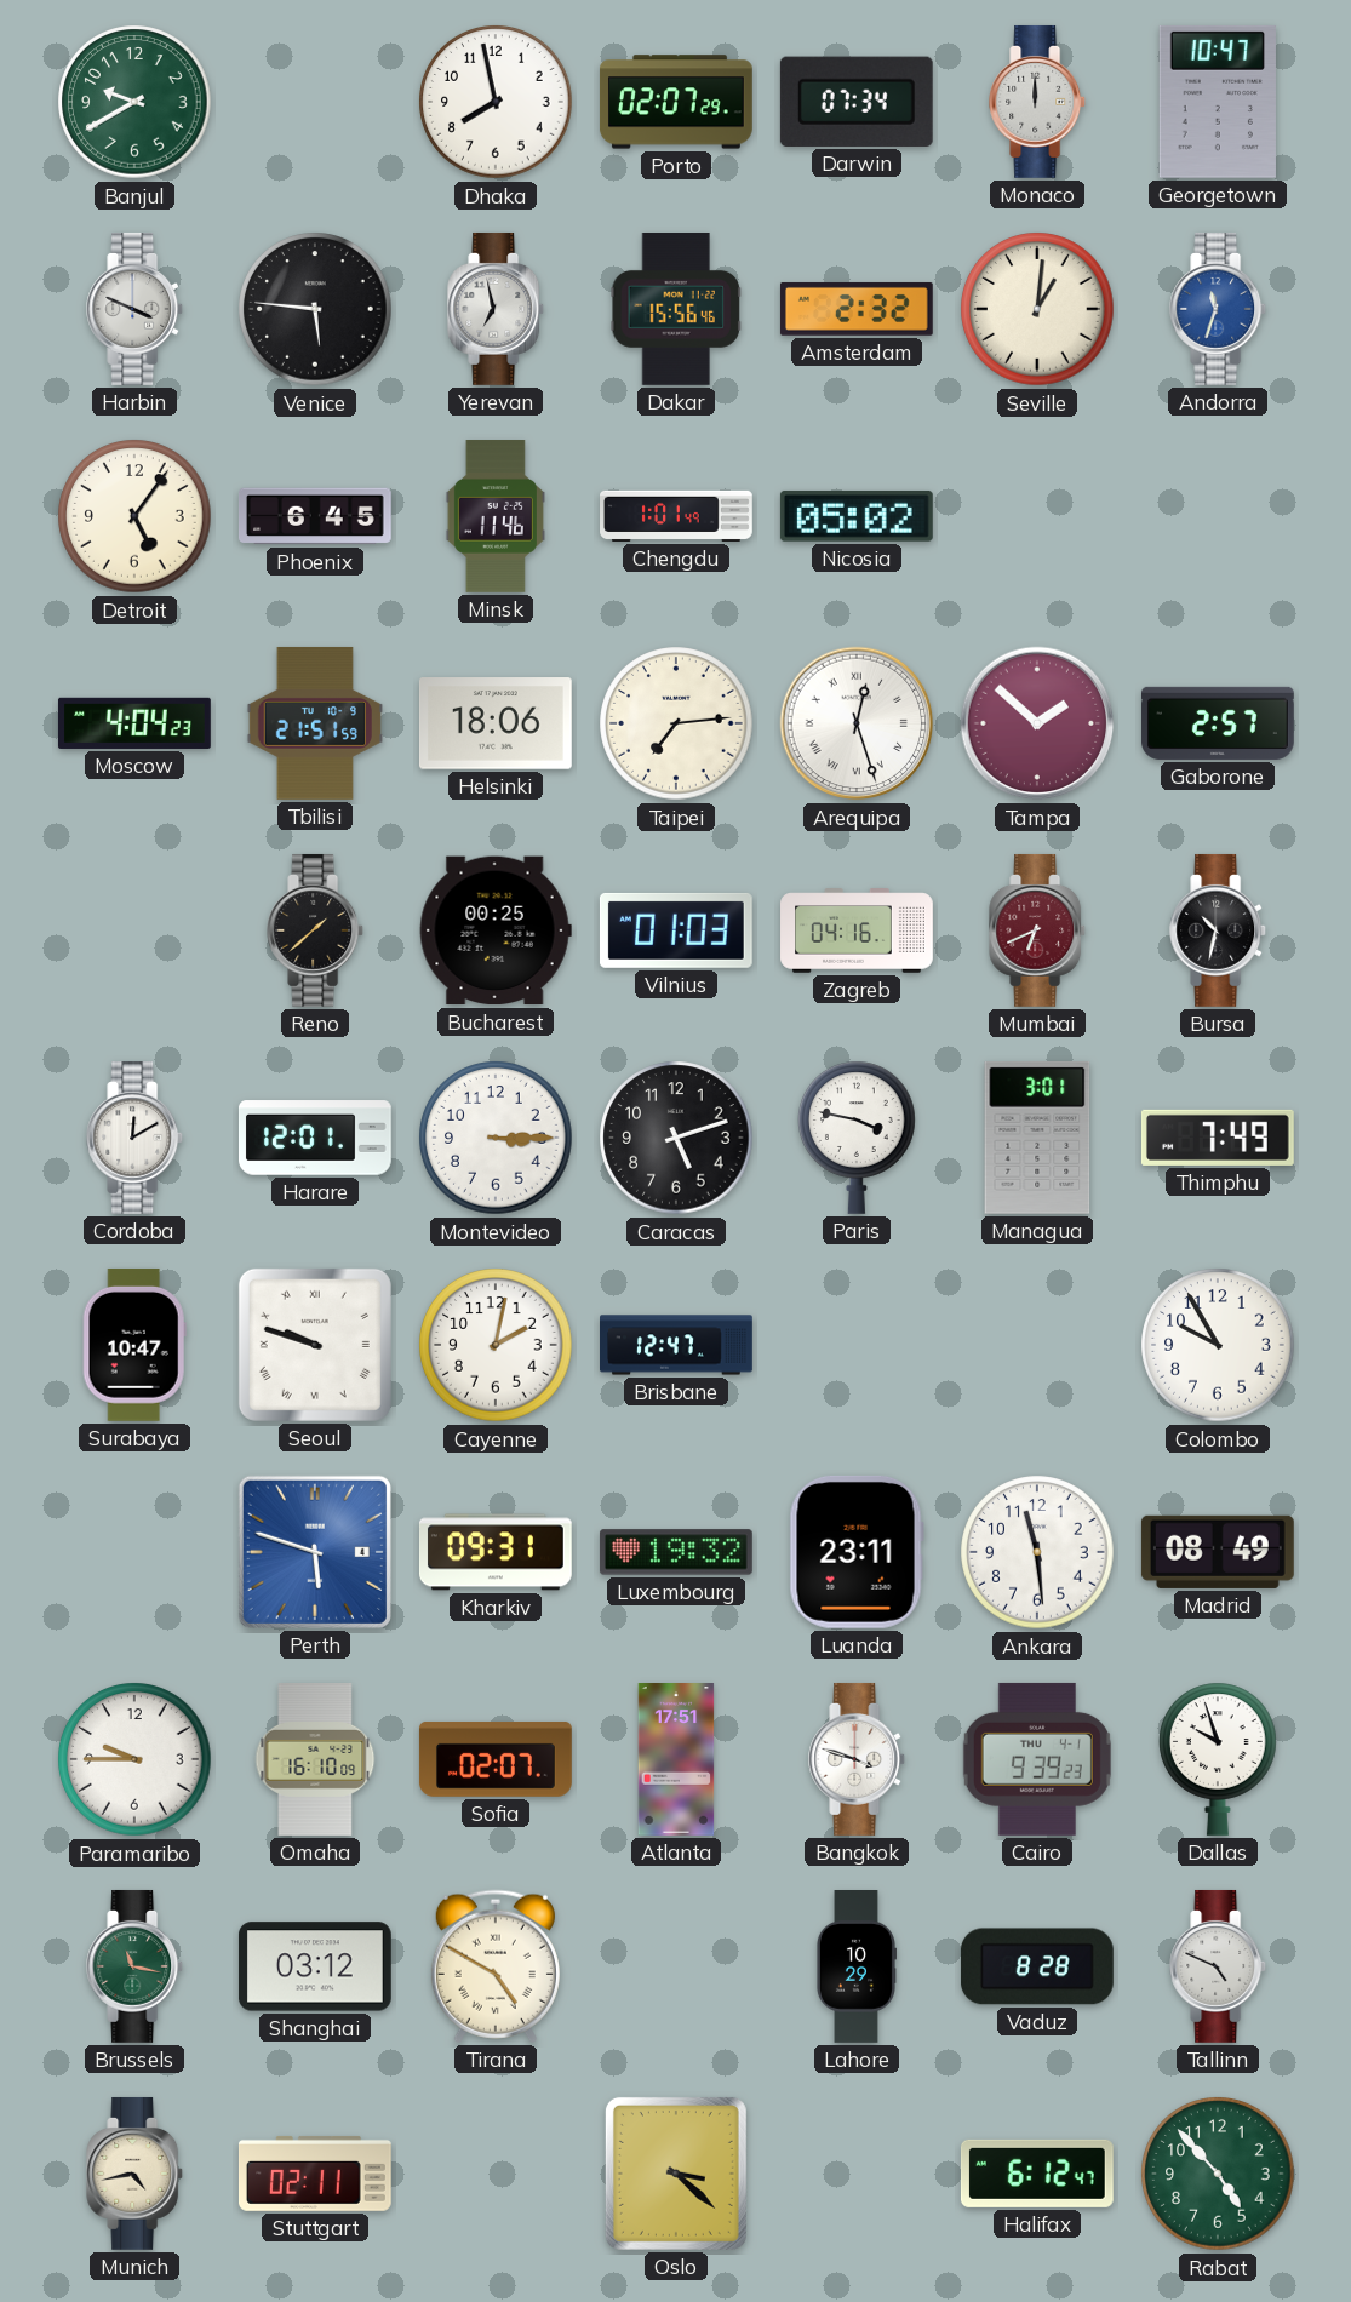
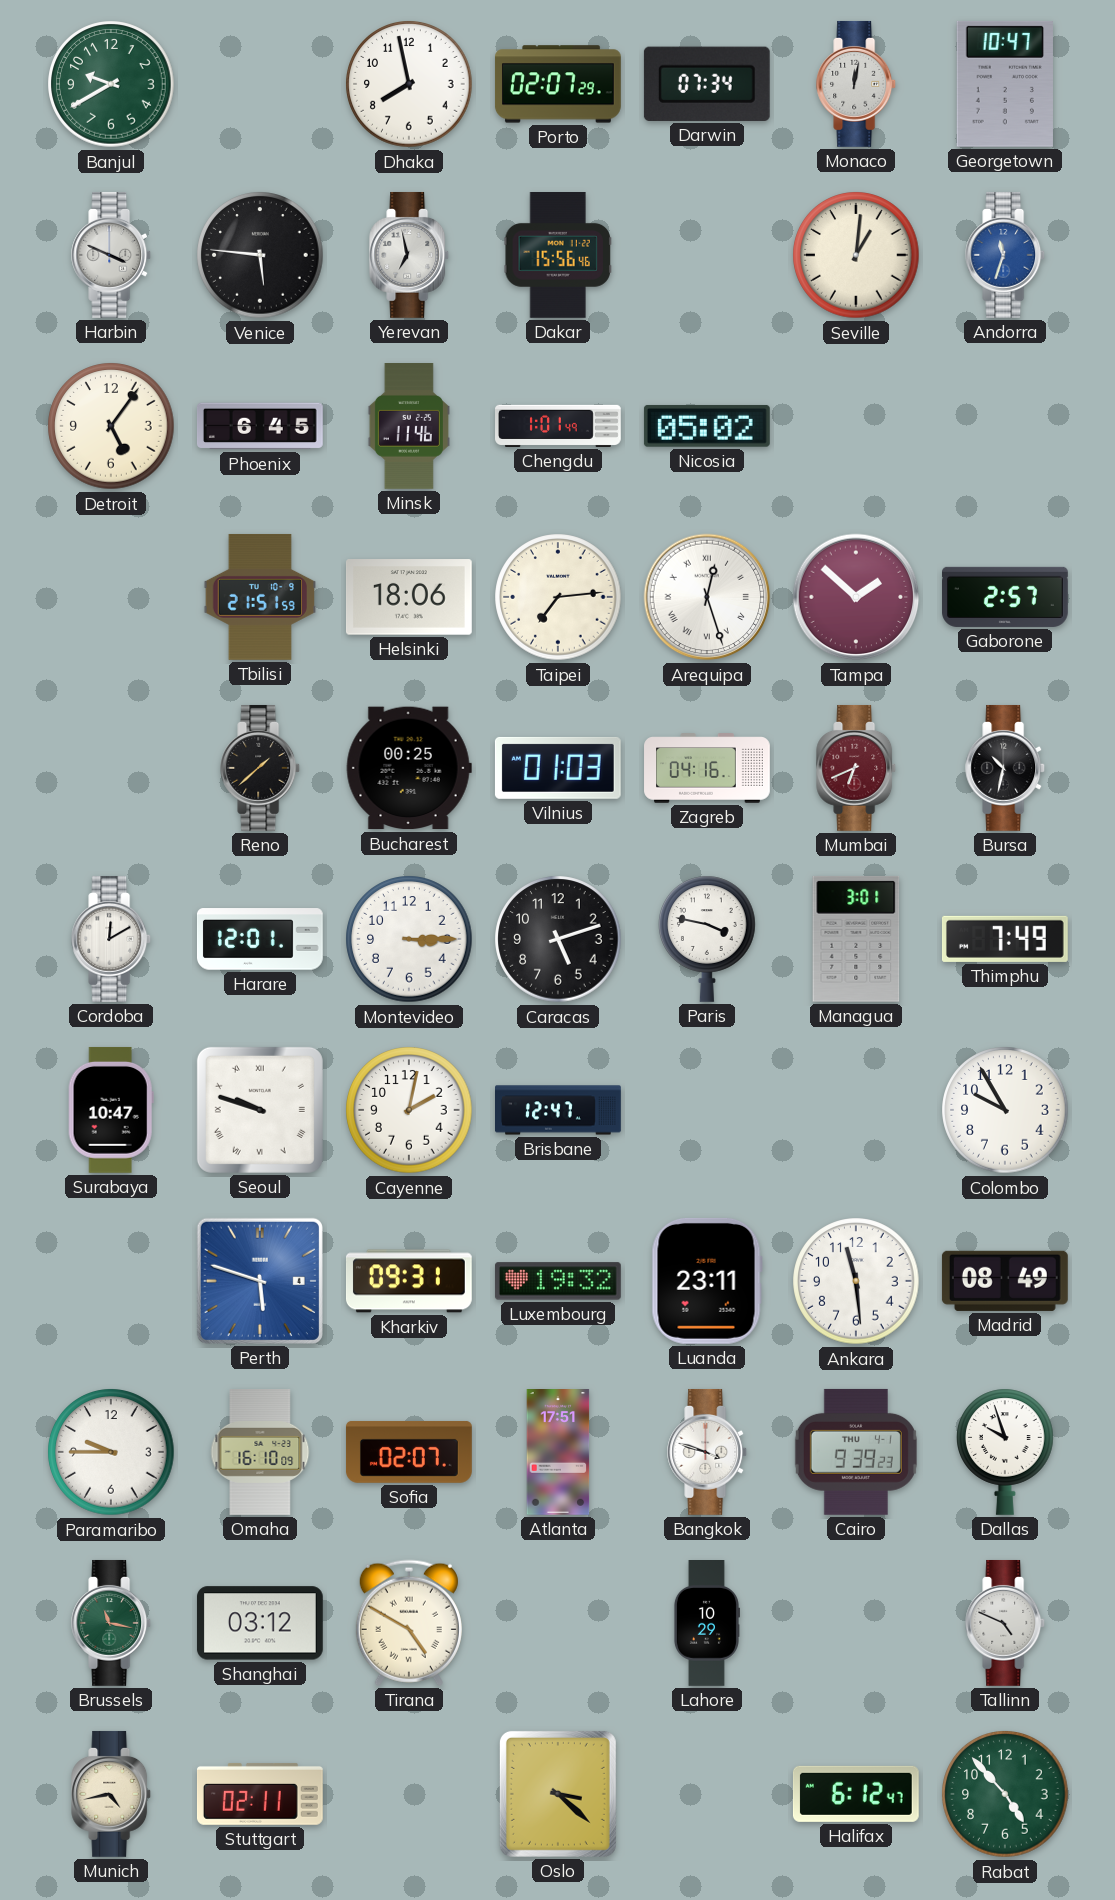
Monaco: 12:00 -> 12:02 (857, 84)
Amsterdam: 2:32 -> none (857, 309)
Moscow: 4:04 -> none (134, 723)
Vaduz: 8:28 -> none (1037, 1966)
